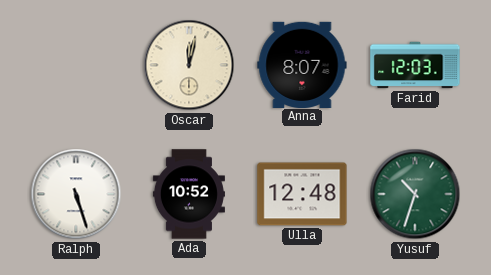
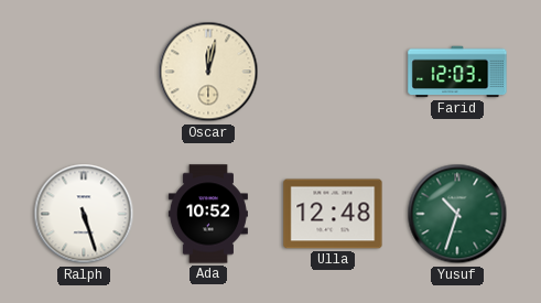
Anna: 8:07 -> none (302, 64)
